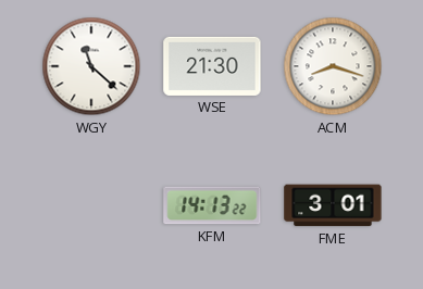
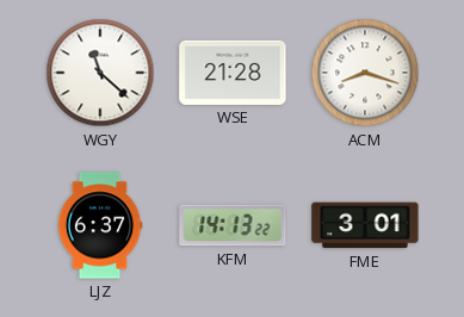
WSE: 21:30 -> 21:28 (233, 73)
LJZ: none -> 6:37 (100, 225)
